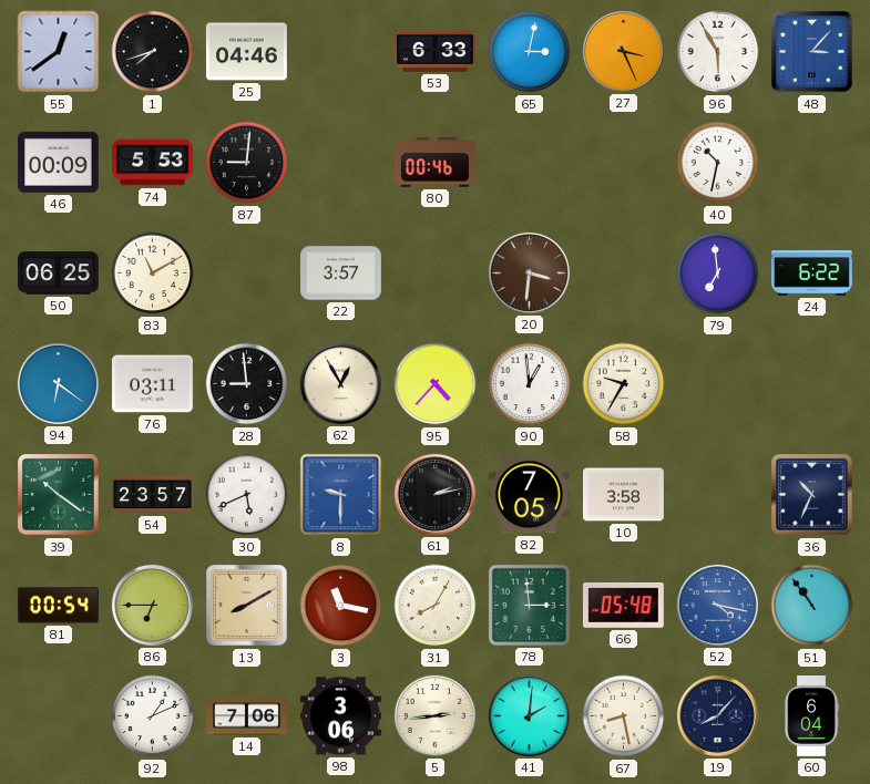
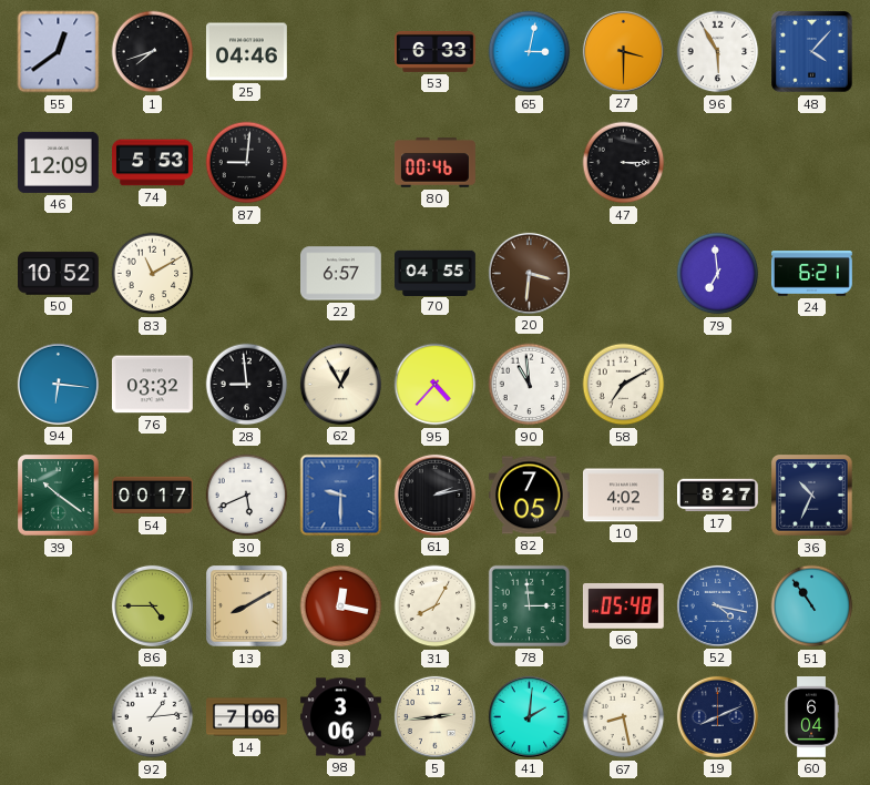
27: 3:26 -> 3:30 (623, 51)
48: 3:07 -> 4:07 (812, 52)
46: 00:09 -> 12:09 (59, 162)
47: none -> 3:15 (624, 163)
40: 10:32 -> none (718, 163)
50: 06:25 -> 10:52 (59, 274)
22: 3:57 -> 6:57 (341, 274)
70: none -> 04:55 (436, 273)
24: 6:22 -> 6:21 (812, 274)
94: 6:21 -> 6:16 (58, 384)
76: 03:11 -> 03:32 (153, 385)
90: 12:59 -> 10:59 (530, 385)
58: 9:35 -> 7:10 (624, 385)
54: 23:57 -> 00:17 (153, 496)
10: 3:58 -> 4:02 (624, 496)
17: none -> 8:27 (718, 496)
81: 00:54 -> none (58, 606)
86: 6:45 -> 4:45 (152, 605)
3: 11:17 -> 12:17 (341, 606)
92: 1:11 -> 1:14 (153, 717)
19: 8:07 -> 8:11 (717, 716)
